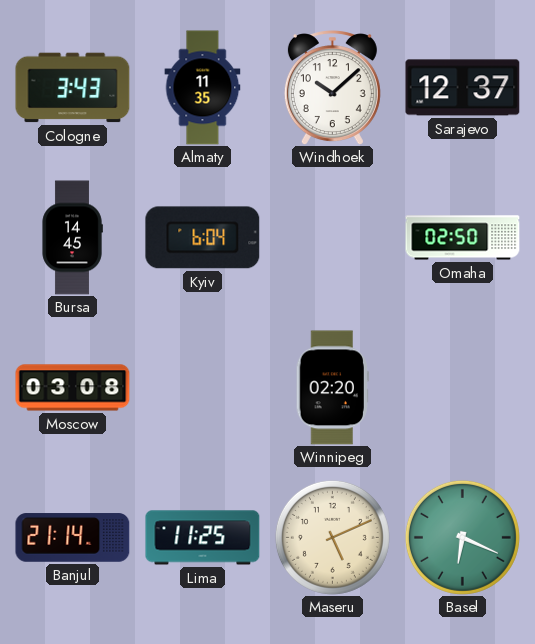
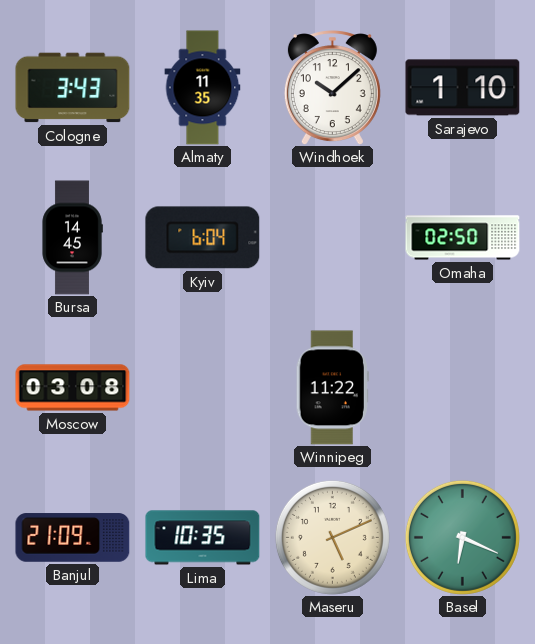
Sarajevo: 12:37 -> 1:10 (463, 88)
Winnipeg: 02:20 -> 11:22 (332, 388)
Banjul: 21:14 -> 21:09 (73, 538)
Lima: 11:25 -> 10:35 (203, 538)
